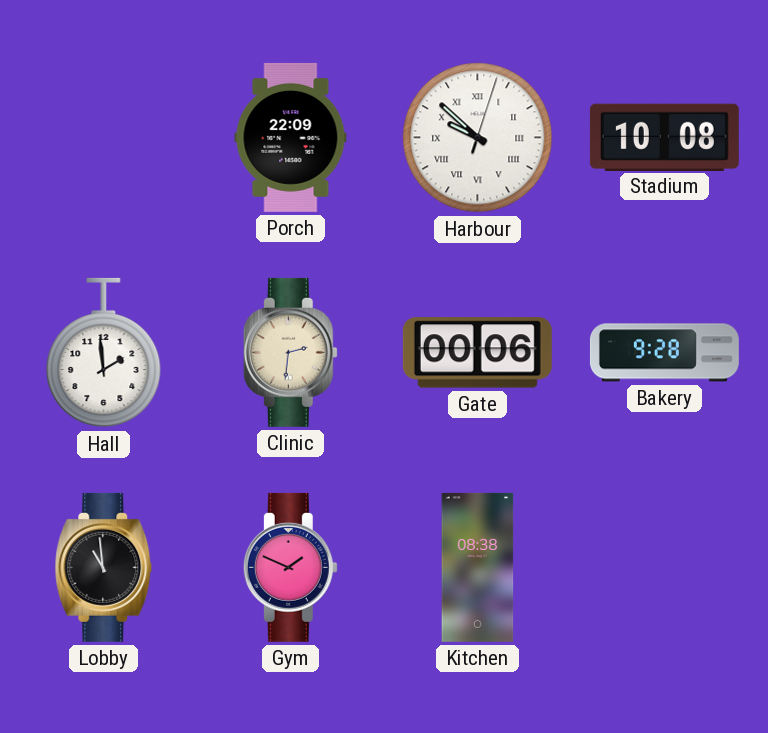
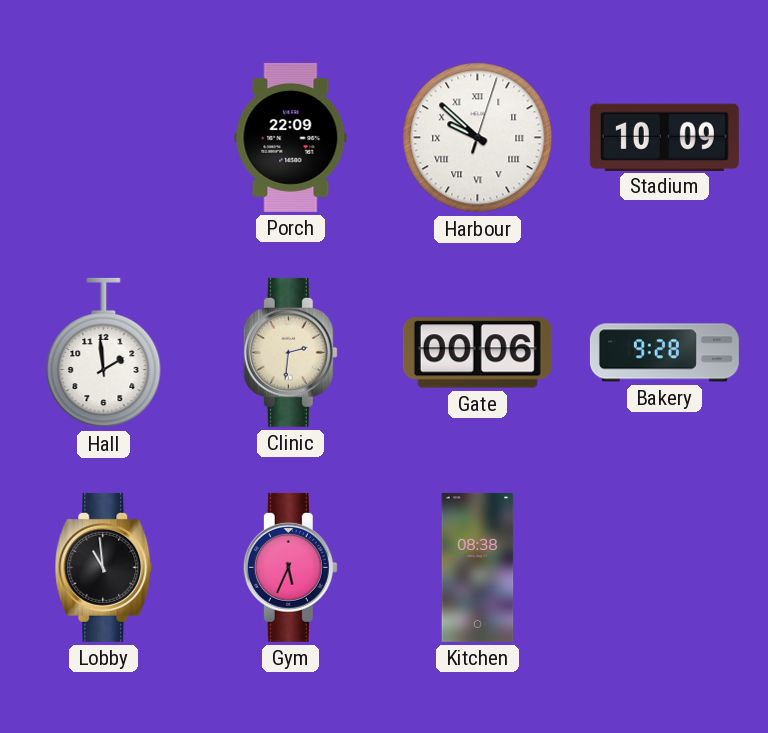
Stadium: 10:08 -> 10:09 (664, 137)
Gym: 1:49 -> 5:34 (290, 567)
